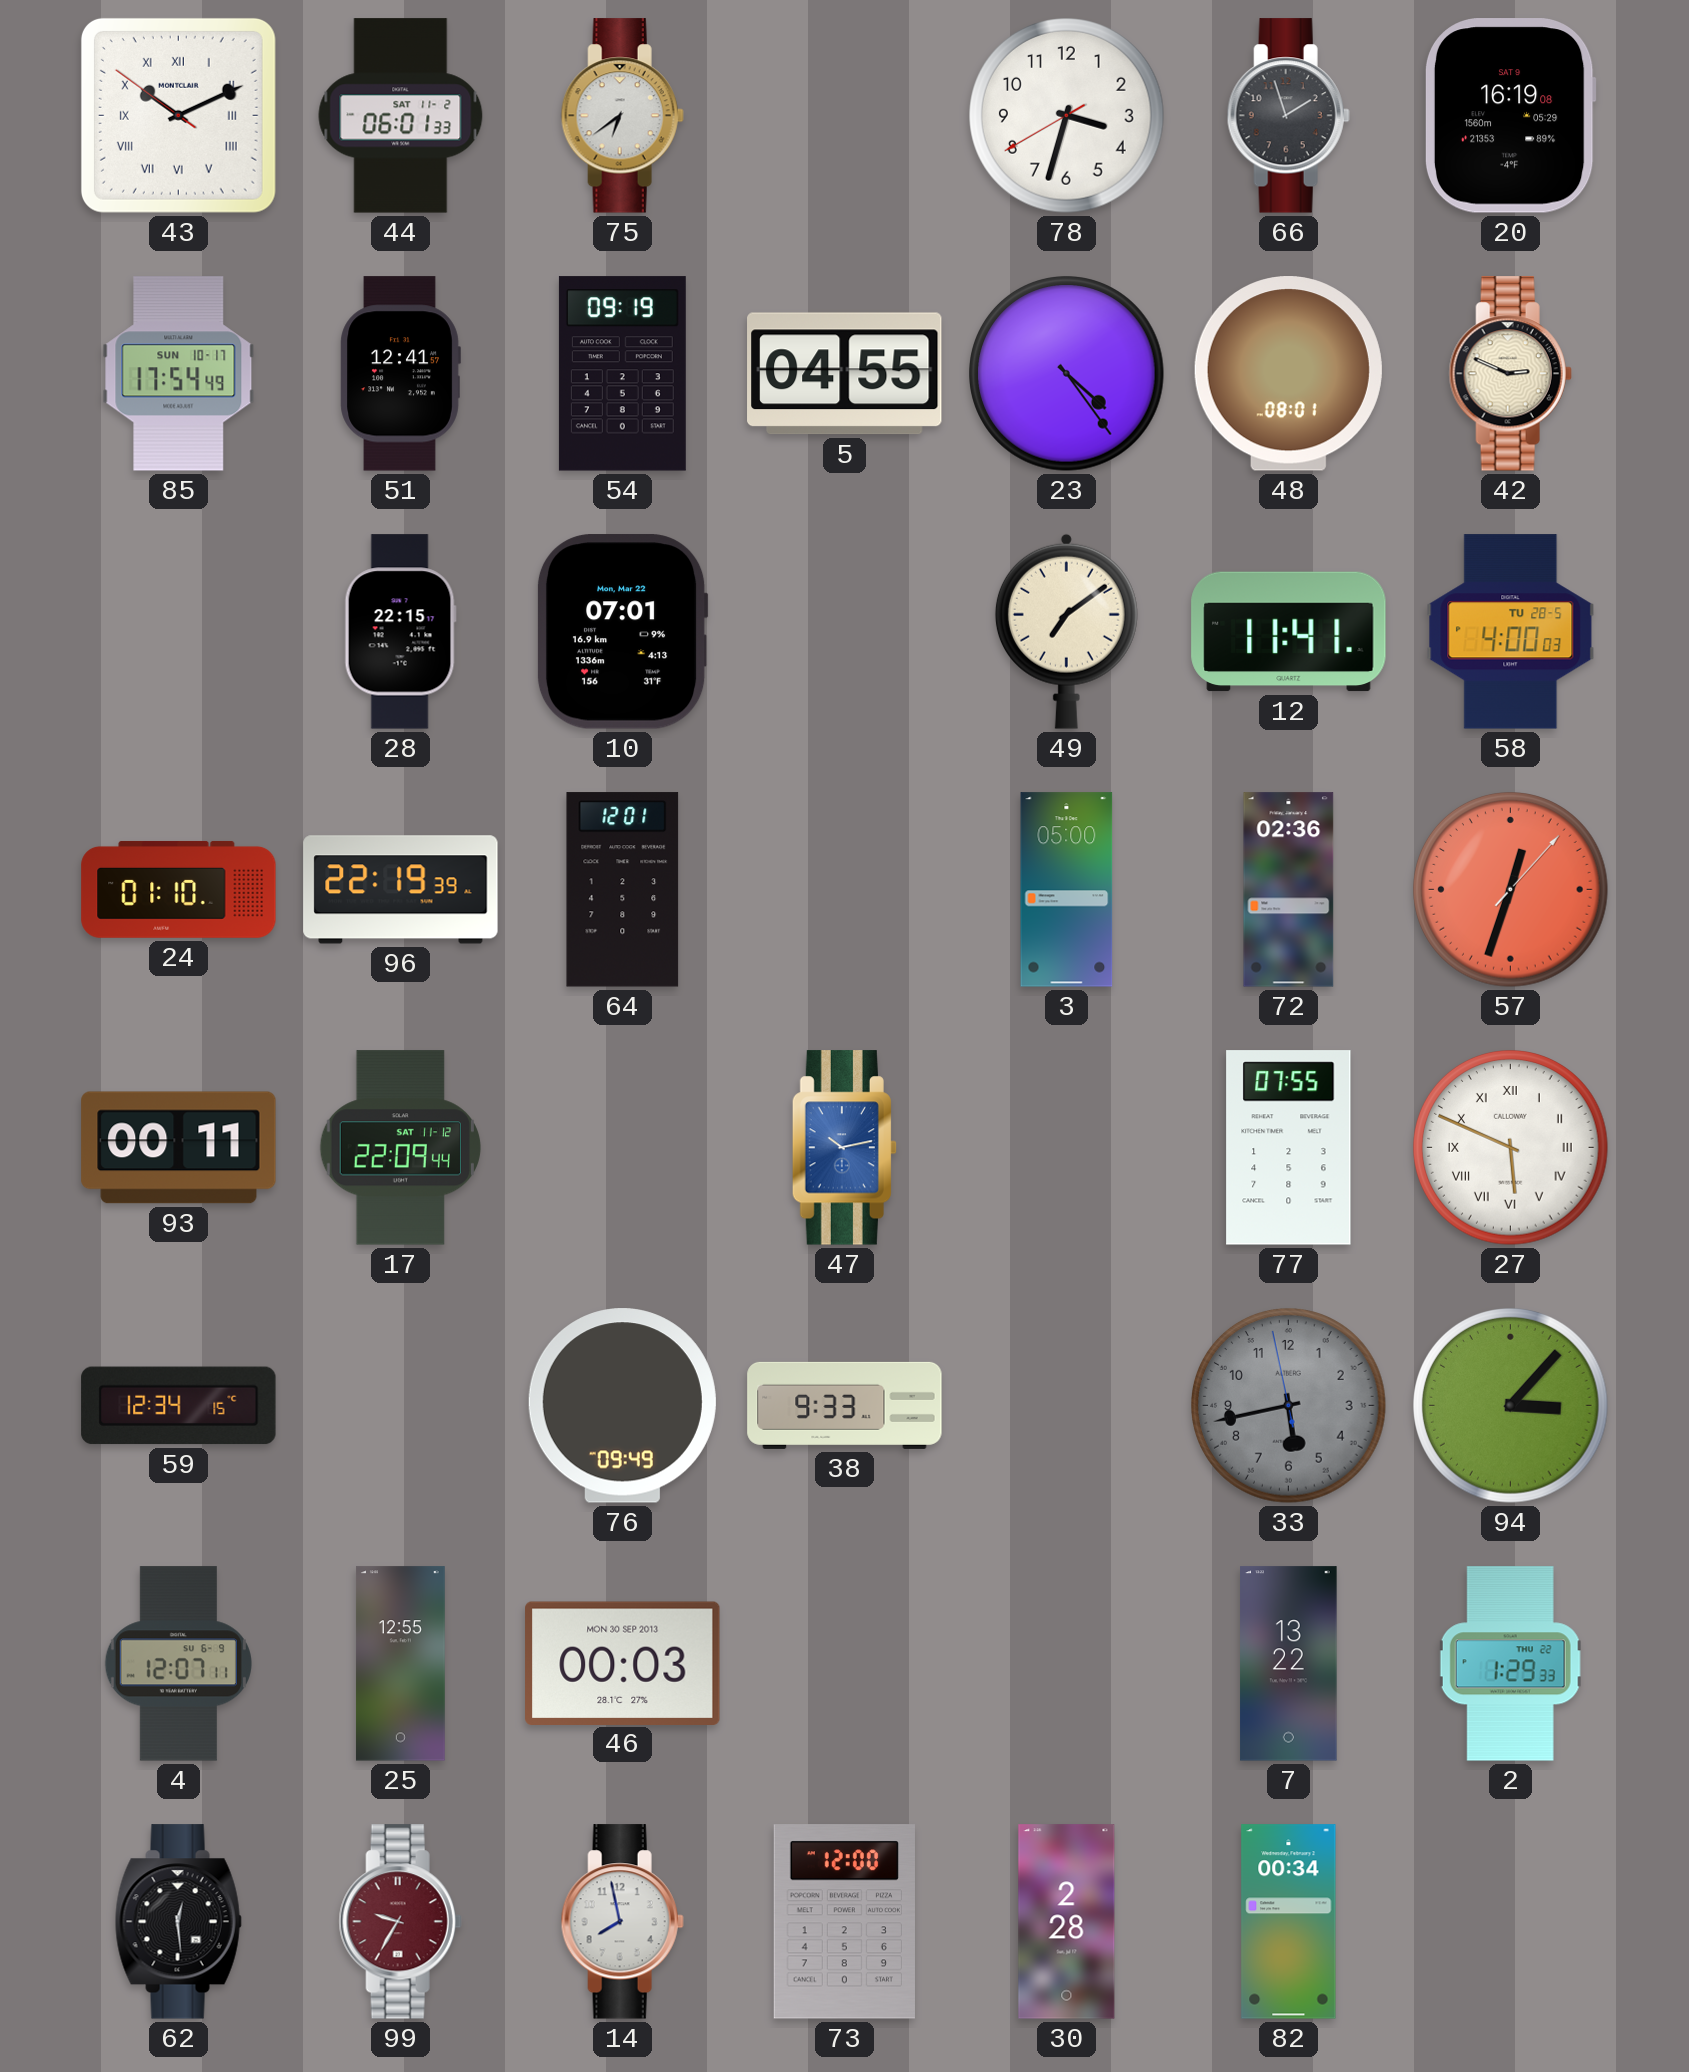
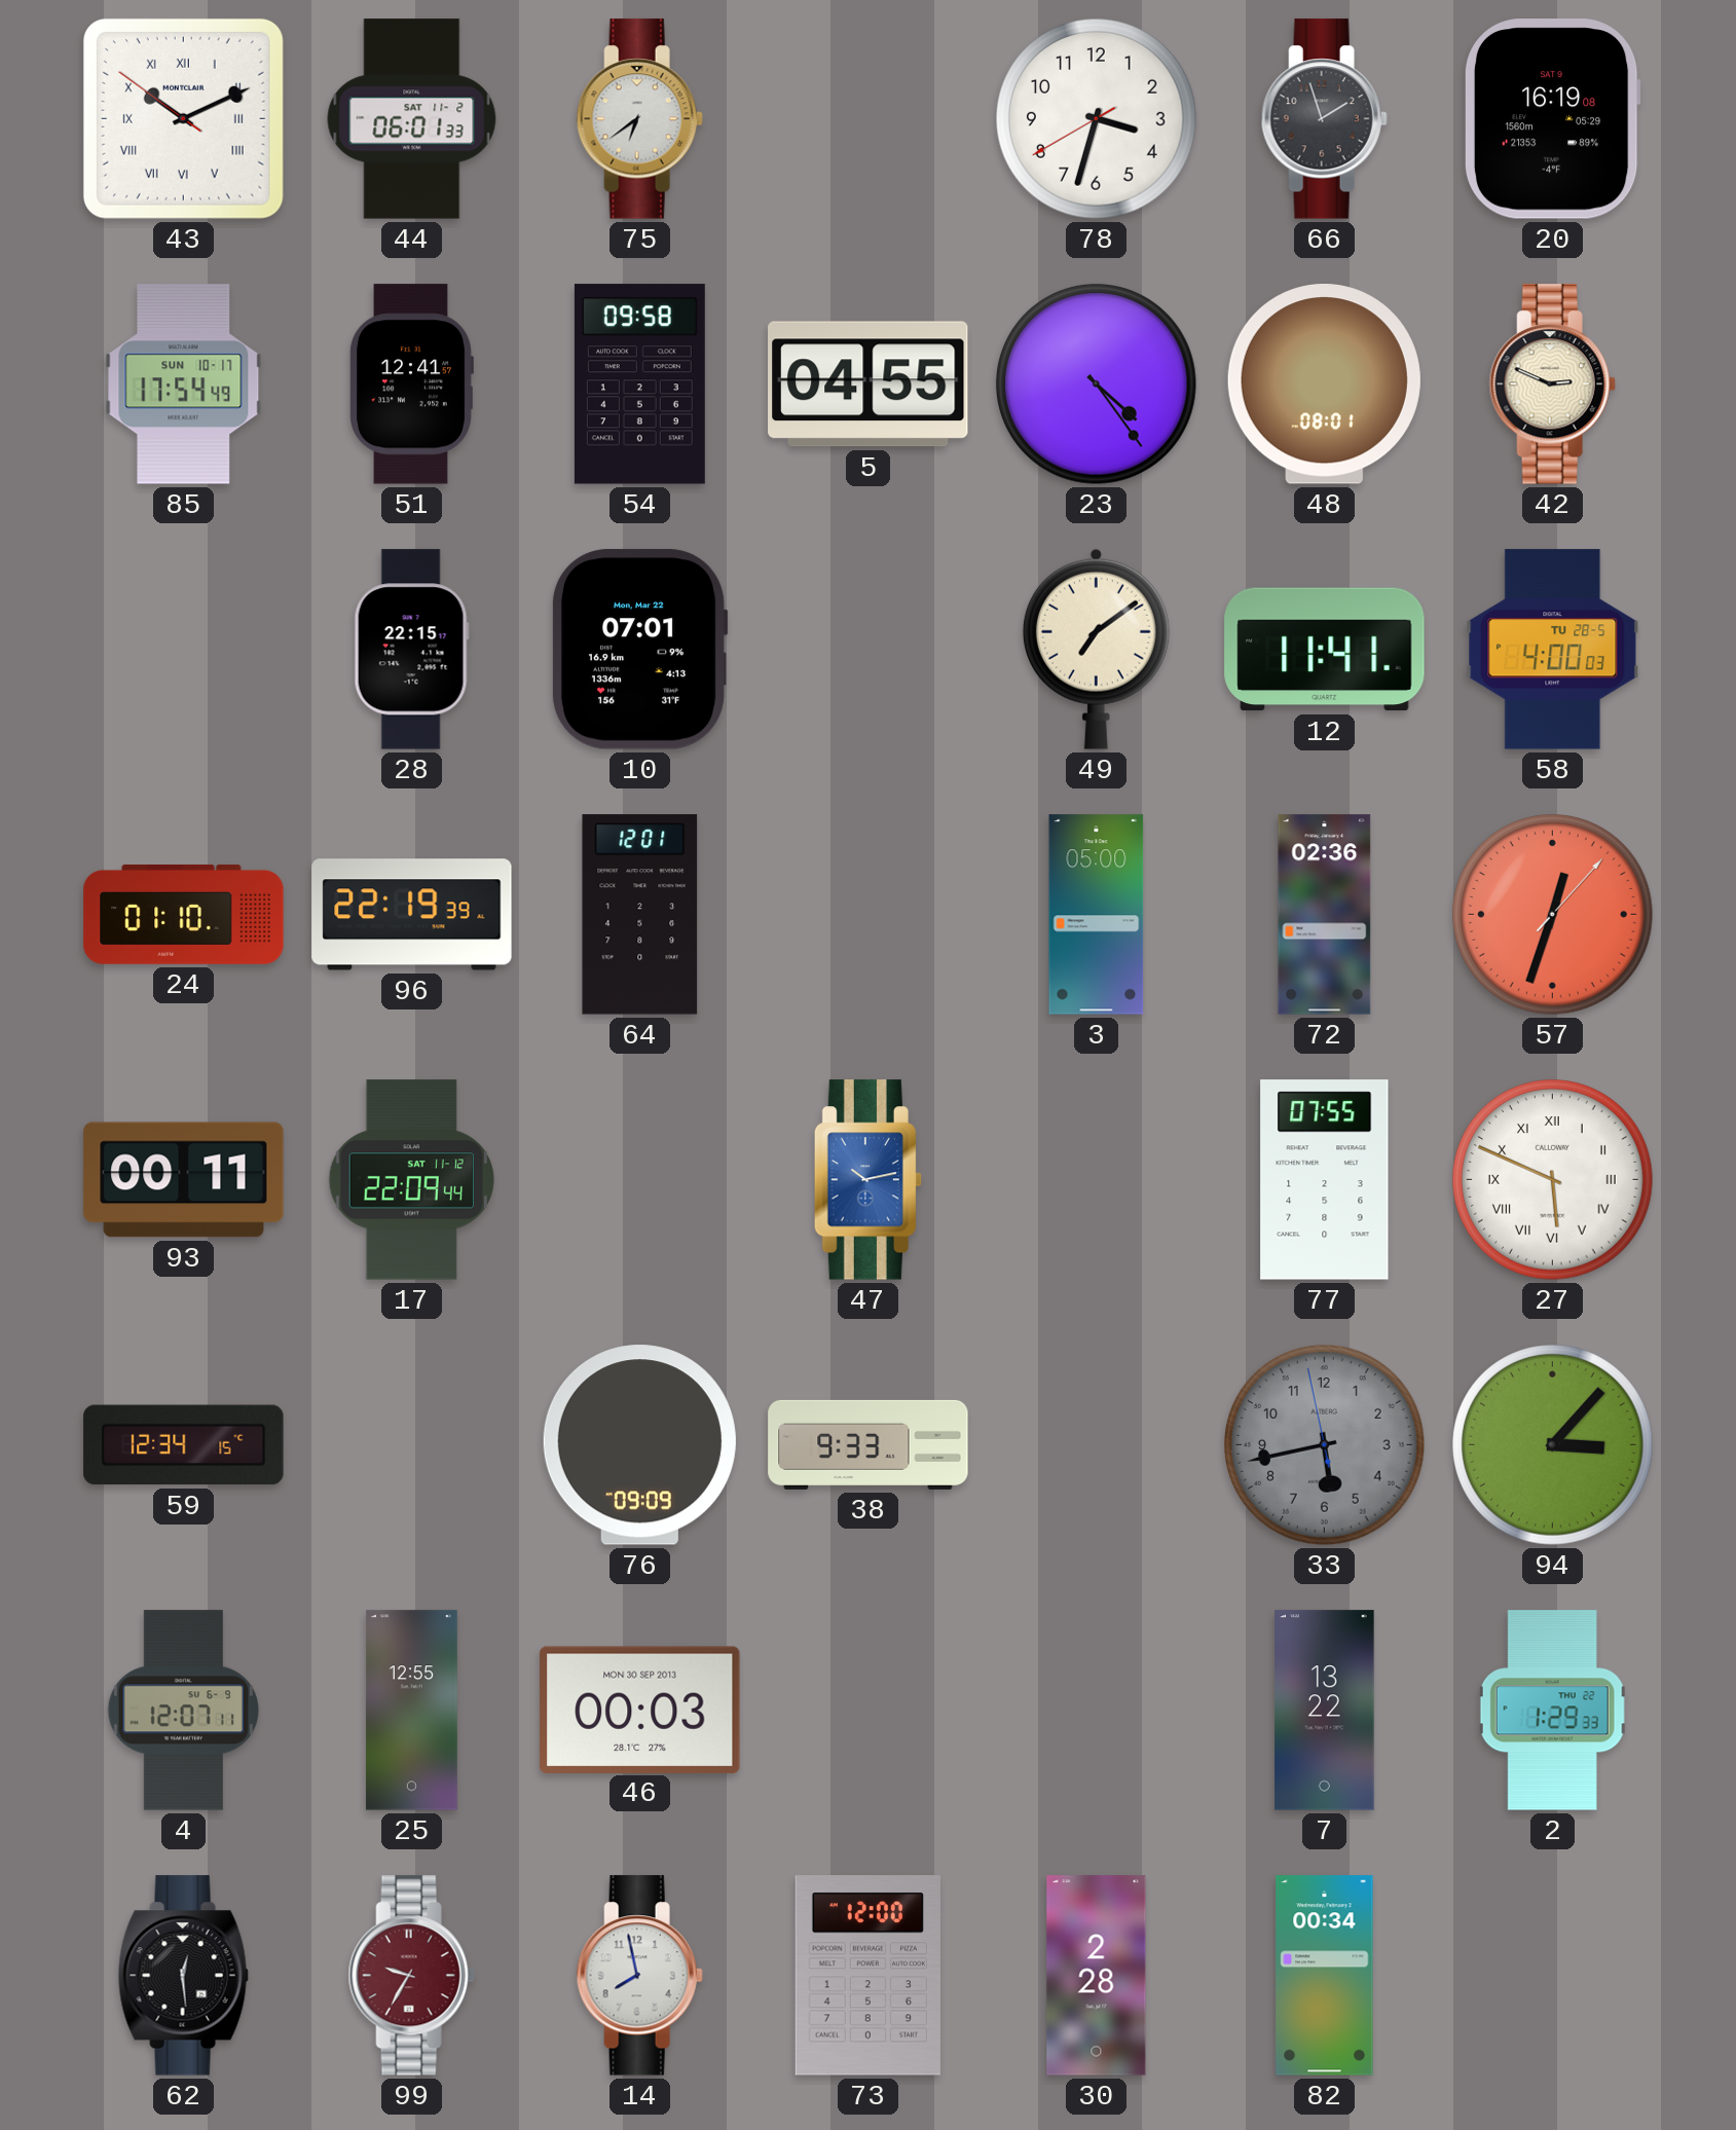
54: 09:19 -> 09:58 (639, 384)
76: 09:49 -> 09:09 (639, 1445)
